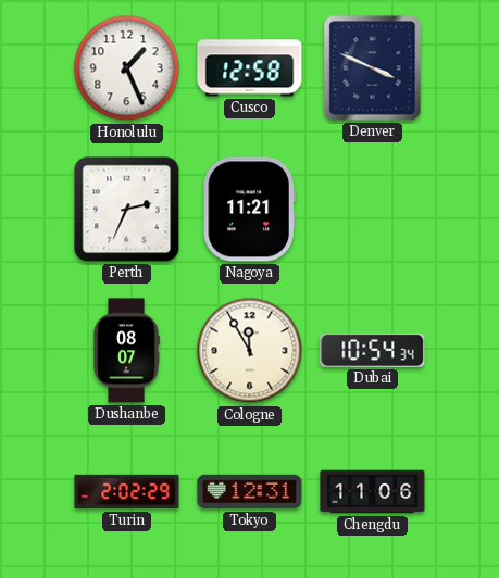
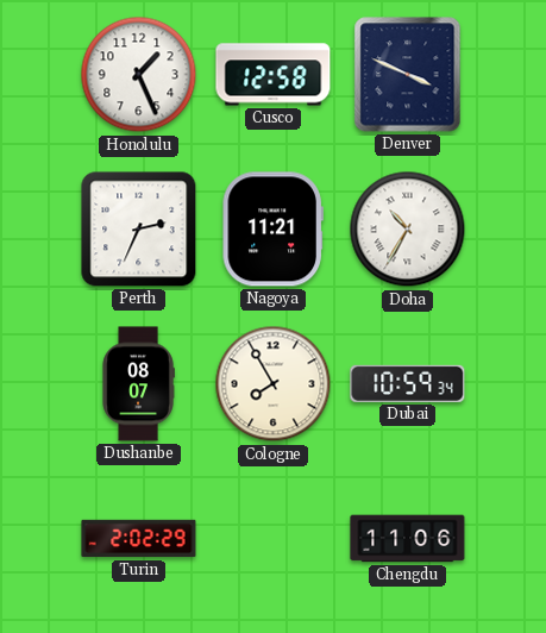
Doha: none -> 10:35 (408, 230)
Cologne: 11:55 -> 7:55 (274, 384)
Dubai: 10:54 -> 10:59 (408, 383)
Tokyo: 12:31 -> none (250, 492)
